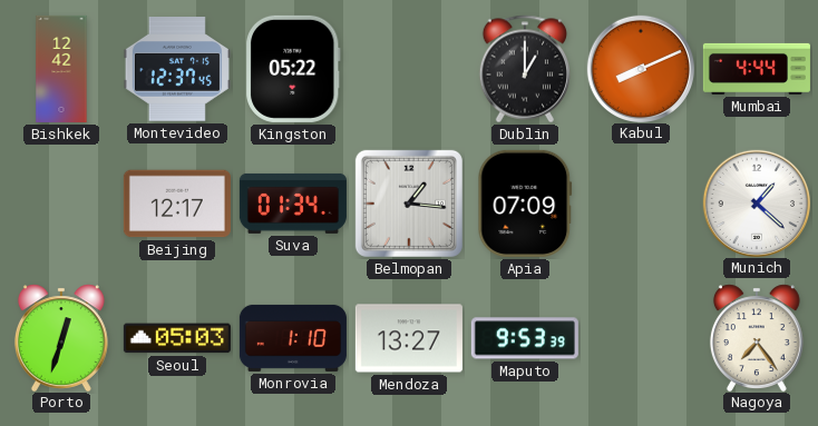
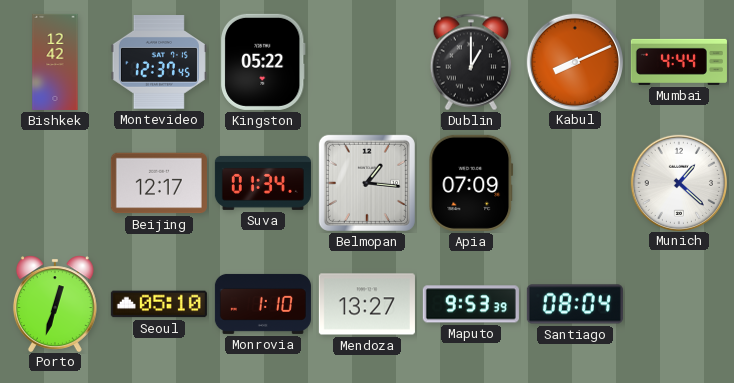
Seoul: 05:03 -> 05:10 (159, 304)
Santiago: none -> 08:04 (575, 304)
Nagoya: 7:24 -> none (757, 337)
